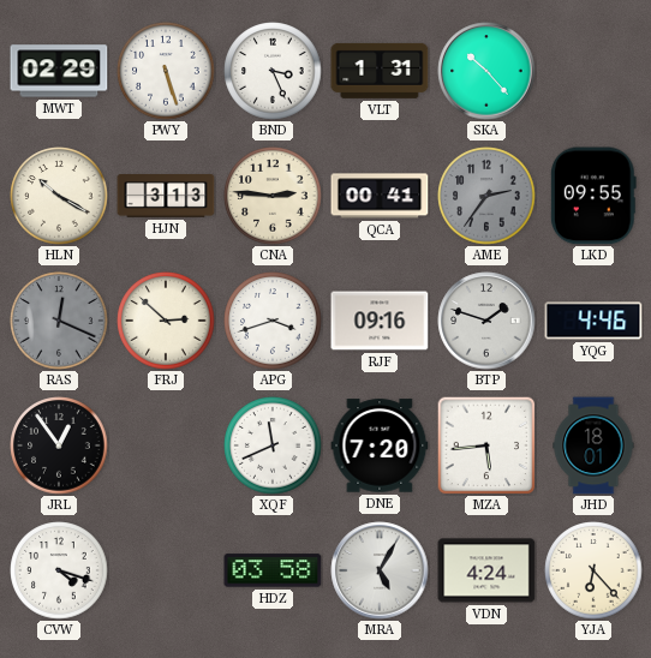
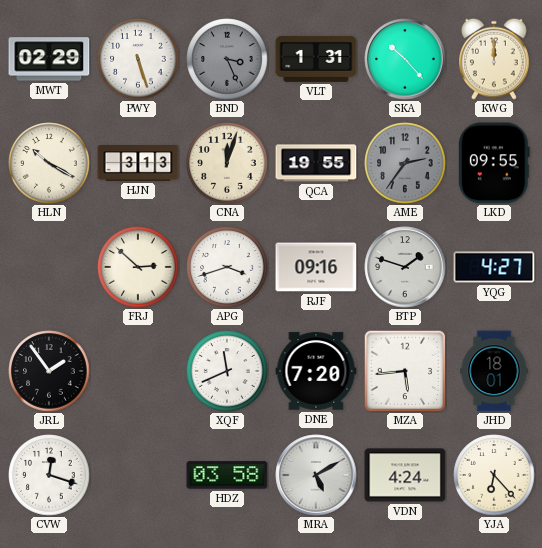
BND dial: white -> grey (227, 59)
KWG: none -> 12:00 (495, 59)
CNA: 2:46 -> 12:03 (227, 163)
QCA: 00:41 -> 19:55 (316, 163)
RAS: 12:19 -> none (59, 321)
YQG: 4:46 -> 4:27 (494, 267)
JRL: 12:54 -> 1:54 (49, 371)
CVW: 4:18 -> 12:18 (49, 475)
MRA: 5:05 -> 5:10 (316, 475)
